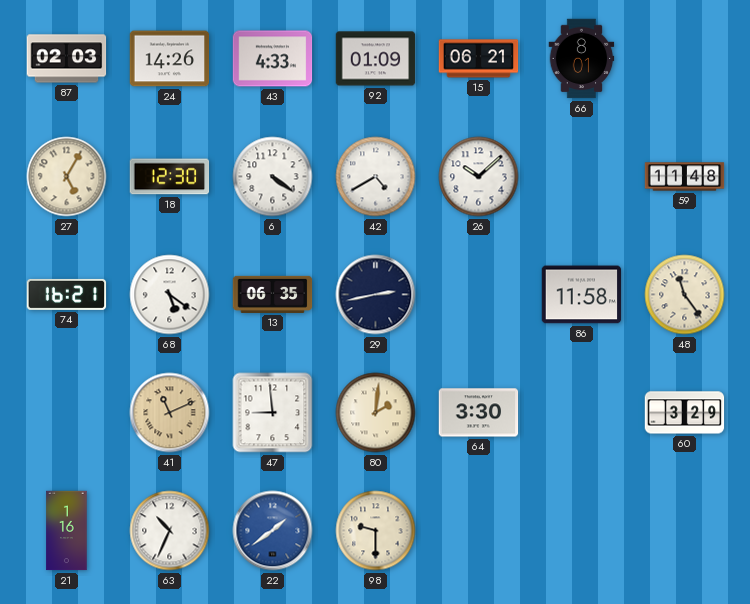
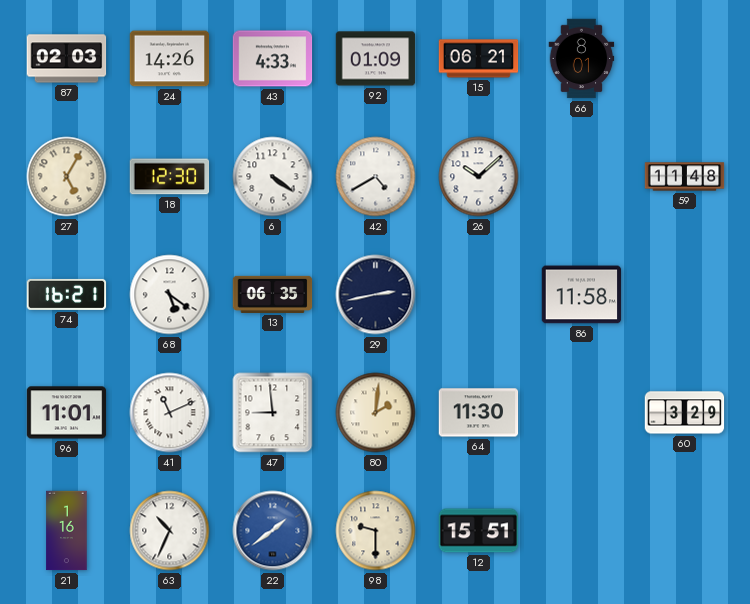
48: 11:24 -> none (685, 295)
96: none -> 11:01 (67, 413)
41 dial: champagne -> white (170, 413)
64: 3:30 -> 11:30 (479, 413)
12: none -> 15:51 (479, 531)
